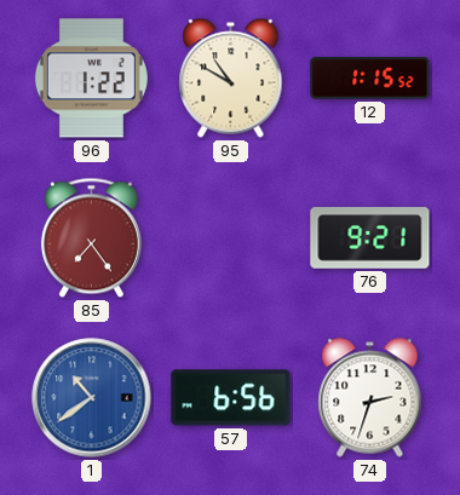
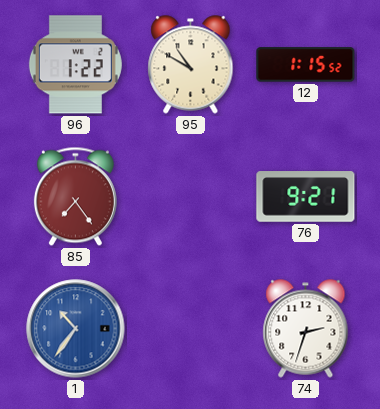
1: 10:39 -> 10:36 (76, 329)
57: 6:56 -> none (231, 398)
